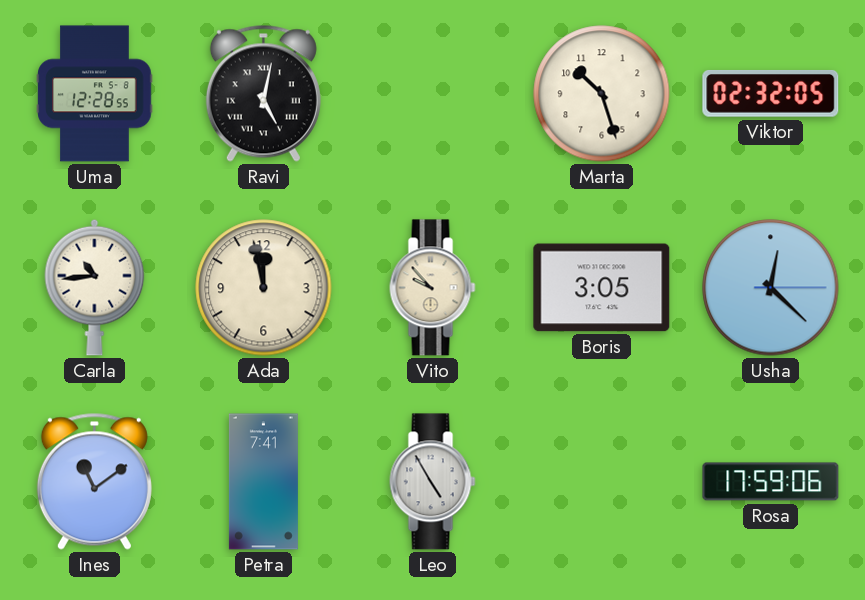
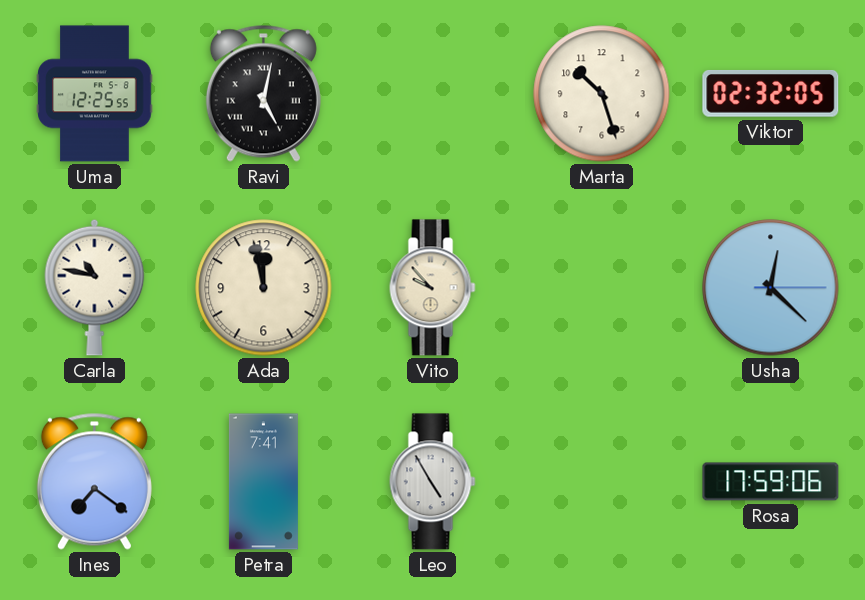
Uma: 12:28 -> 12:25 (95, 94)
Carla: 10:44 -> 10:47 (95, 287)
Boris: 3:05 -> none (602, 288)
Ines: 11:09 -> 7:21 (94, 481)
